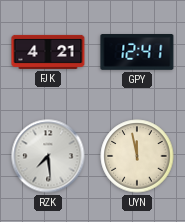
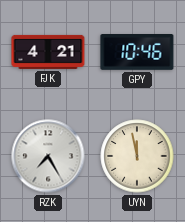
GPY: 12:41 -> 10:46 (137, 53)
RZK: 7:29 -> 7:25 (48, 156)
